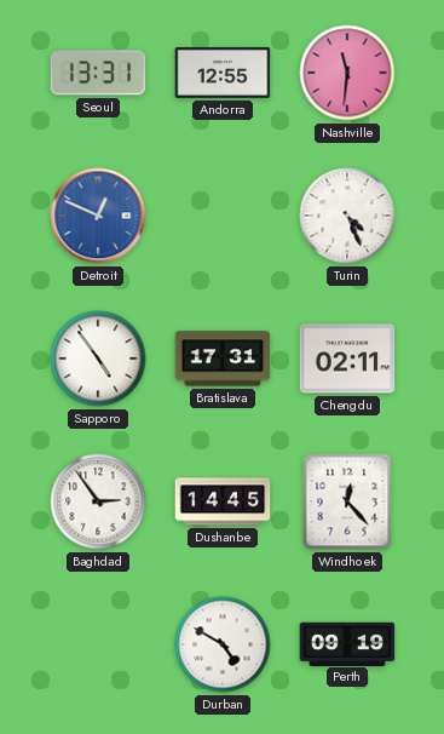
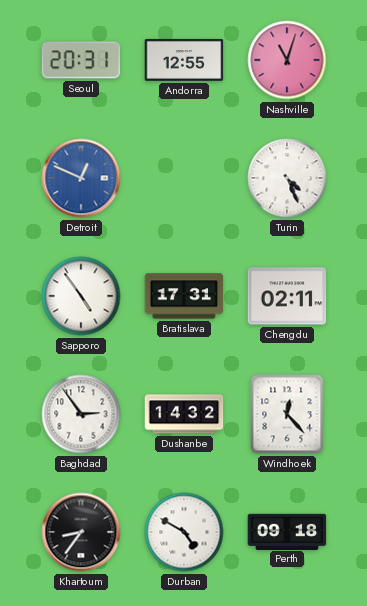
Seoul: 13:31 -> 20:31 (81, 60)
Nashville: 11:31 -> 11:03 (287, 60)
Dushanbe: 14:45 -> 14:32 (184, 414)
Khartoum: none -> 8:36 (81, 532)
Perth: 09:19 -> 09:18 (287, 531)
